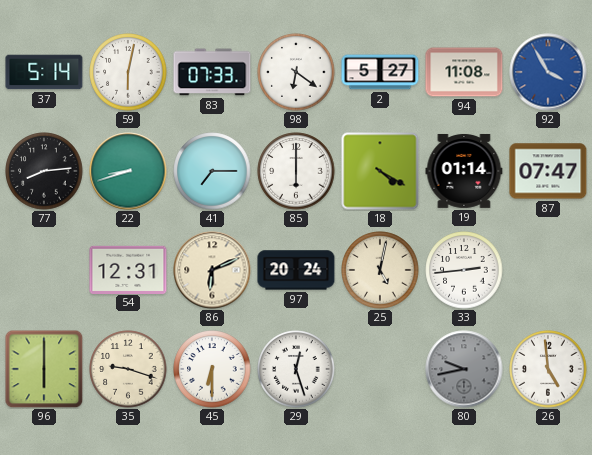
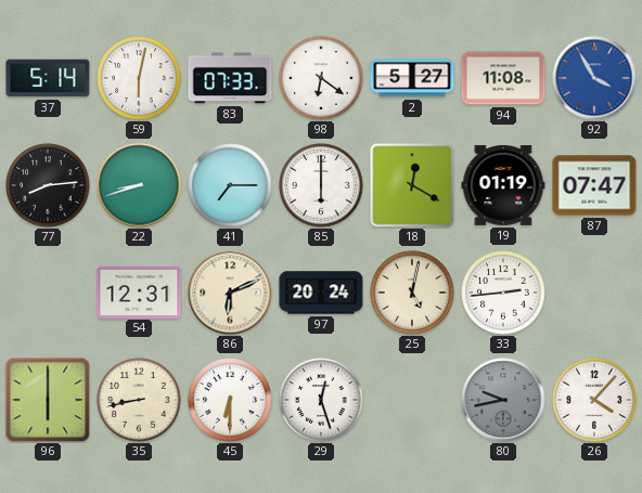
18: 4:20 -> 12:20 (412, 185)
19: 01:14 -> 01:19 (503, 185)
35: 9:18 -> 8:43 (139, 400)
26: 4:59 -> 4:07 (594, 400)
